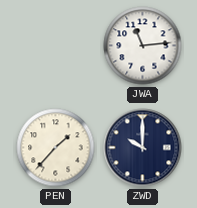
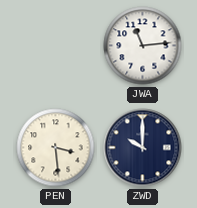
PEN: 1:37 -> 3:29 (56, 148)
